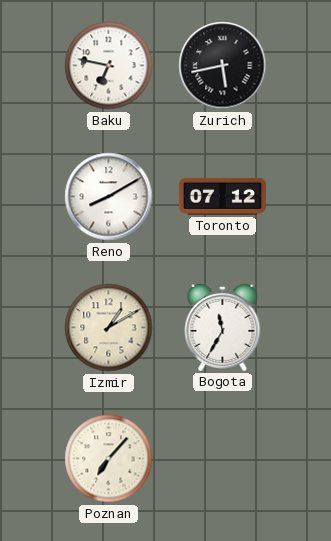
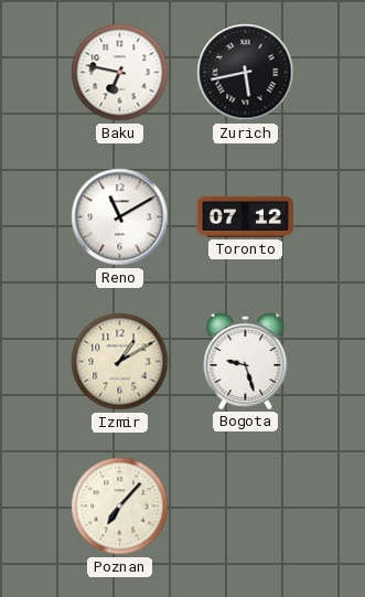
Reno: 8:10 -> 11:10 (120, 217)
Bogota: 11:35 -> 9:27 (246, 361)
